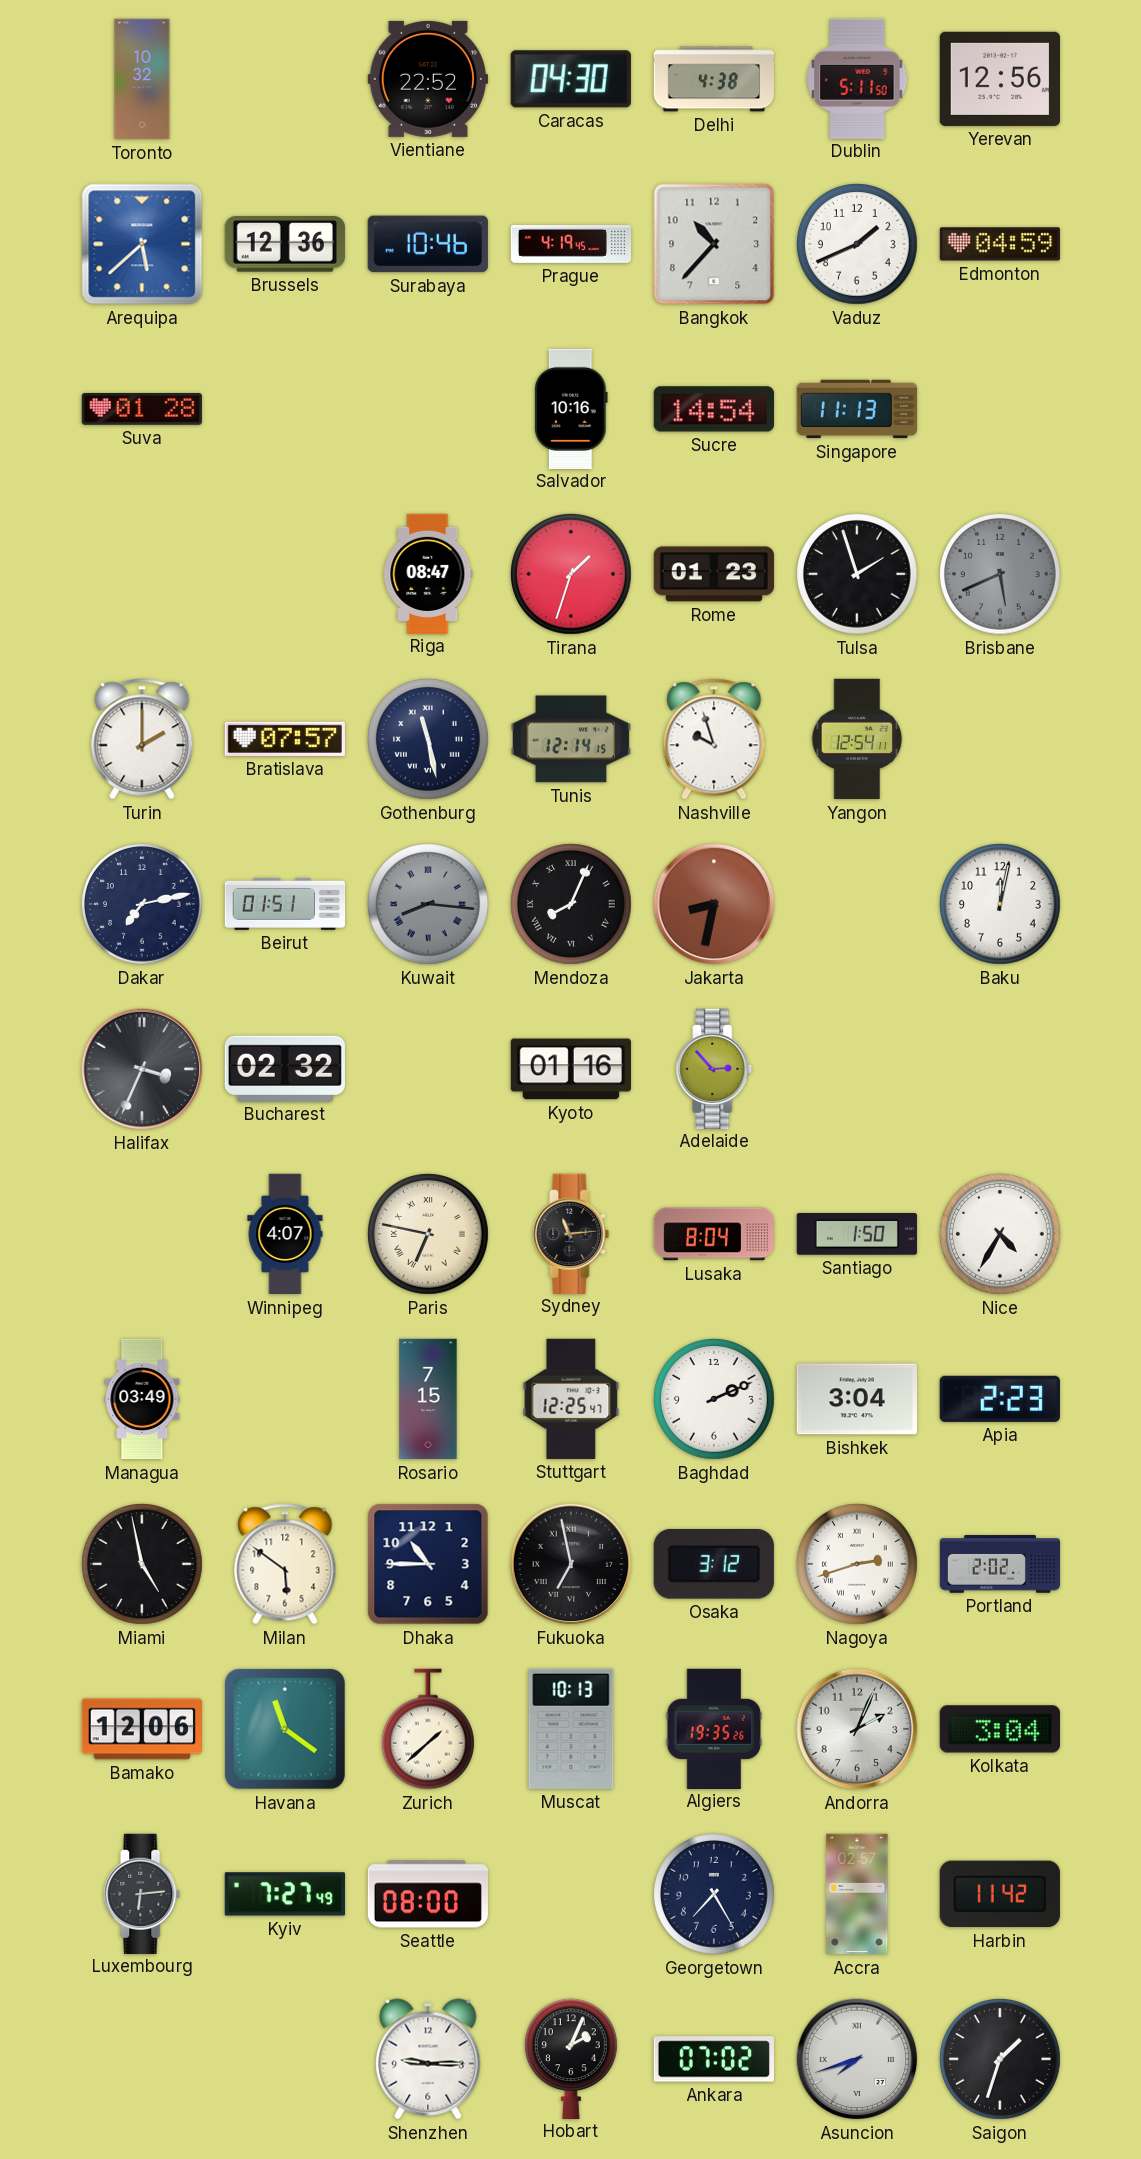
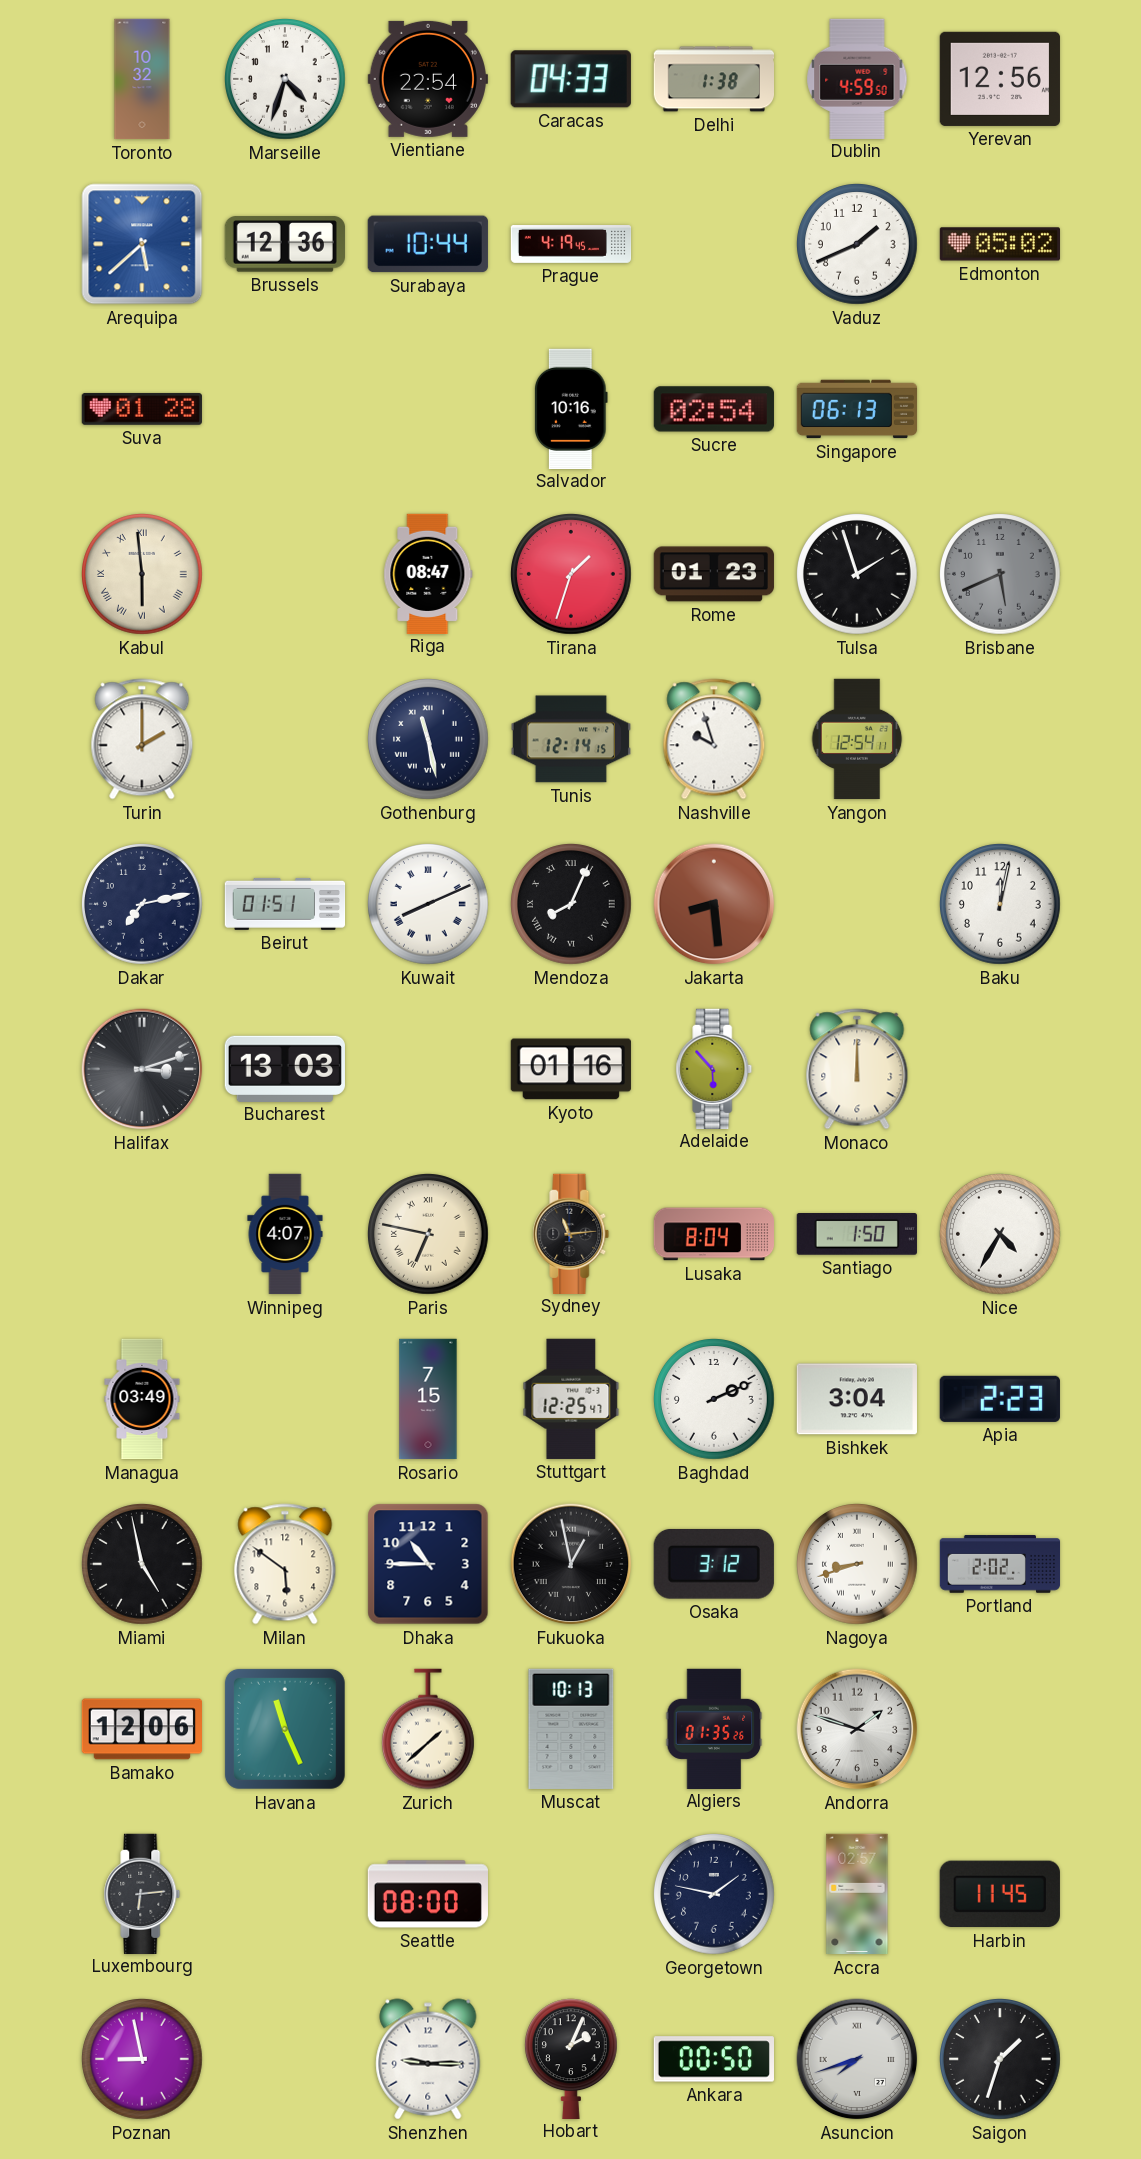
Marseille: none -> 4:33 (286, 80)
Vientiane: 22:52 -> 22:54 (428, 79)
Caracas: 04:30 -> 04:33 (571, 79)
Delhi: 4:38 -> 1:38 (713, 79)
Dublin: 5:11 -> 4:59 (857, 78)
Surabaya: 10:46 -> 10:44 (428, 244)
Bangkok: 10:37 -> none (714, 244)
Edmonton: 04:59 -> 05:02 (999, 244)
Sucre: 14:54 -> 02:54 (714, 409)
Singapore: 11:13 -> 06:13 (857, 409)
Kabul: none -> 5:59 (143, 575)
Bratislava: 07:57 -> none (284, 739)
Kuwait: 8:16 -> 8:11 (429, 905)
Kuwait dial: grey -> white (429, 905)
Jakarta: 8:32 -> 8:29 (714, 904)
Halifax: 3:34 -> 3:12 (142, 1069)
Bucharest: 02:32 -> 13:03 (285, 1068)
Adelaide: 2:53 -> 5:53 (714, 1068)
Monaco: none -> 12:00 (857, 1069)
Fukuoka: 6:58 -> 12:58 (571, 1564)
Nagoya: 2:42 -> 8:42 (858, 1565)
Havana: 11:21 -> 11:26 (285, 1729)
Algiers: 19:35 -> 01:35 (714, 1728)
Andorra: 2:04 -> 1:48 (857, 1729)
Kolkata: 3:04 -> none (999, 1729)
Kyiv: 7:27 -> none (284, 1894)
Georgetown: 7:25 -> 1:47 (715, 1895)
Harbin: 11:42 -> 11:45 (1000, 1894)
Poznan: none -> 8:58 (143, 2060)
Ankara: 07:02 -> 00:50 (713, 2059)
